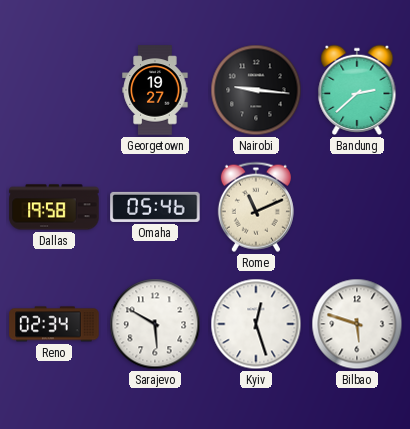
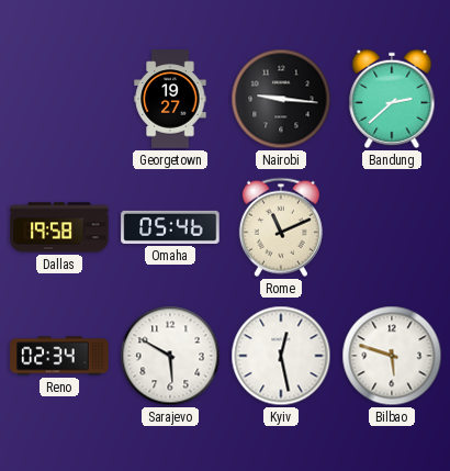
Kyiv: 12:27 -> 12:28 (281, 356)
